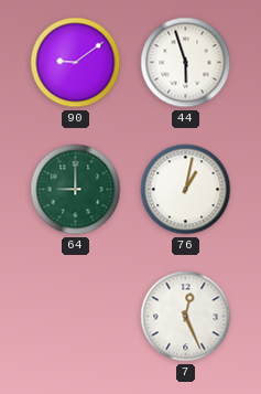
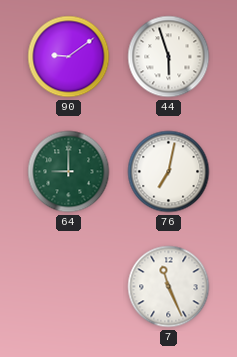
76: 1:02 -> 7:02 (169, 172)
7: 12:26 -> 11:26 (169, 287)
